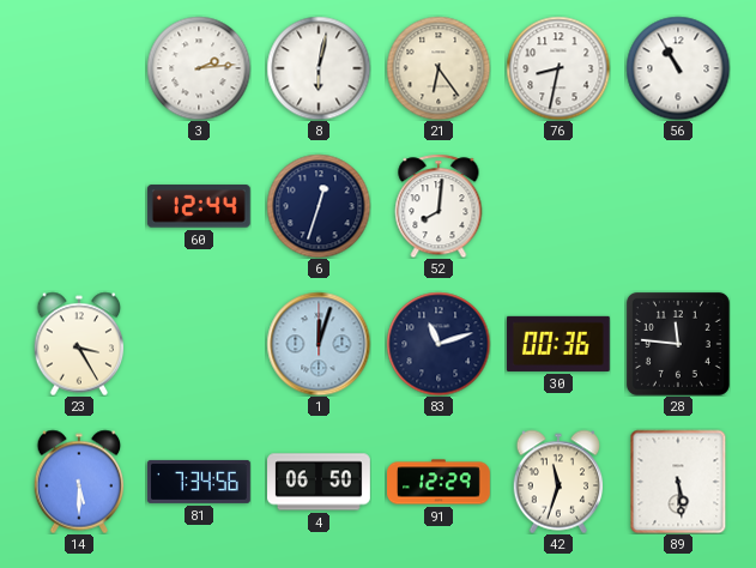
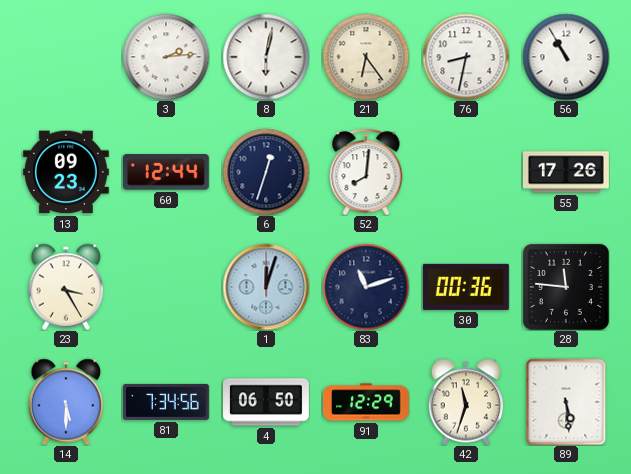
13: none -> 09:23 (66, 172)
55: none -> 17:26 (567, 172)
